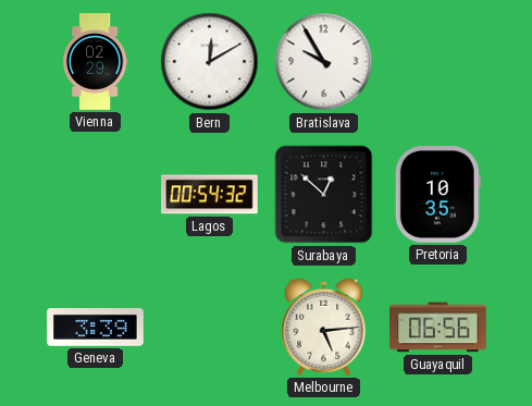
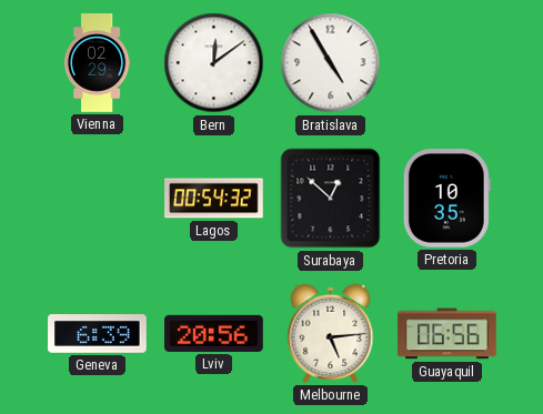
Bern: 12:10 -> 12:09 (214, 63)
Bratislava: 9:55 -> 4:55 (331, 63)
Geneva: 3:39 -> 6:39 (98, 334)
Lviv: none -> 20:56 (214, 333)
